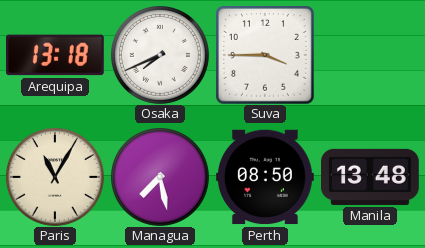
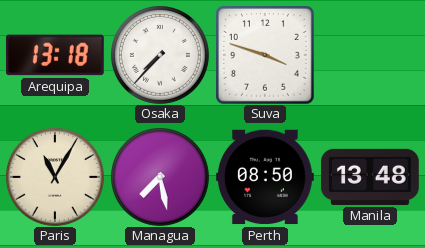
Osaka: 7:41 -> 7:37 (160, 55)
Suva: 3:45 -> 3:48 (265, 55)
